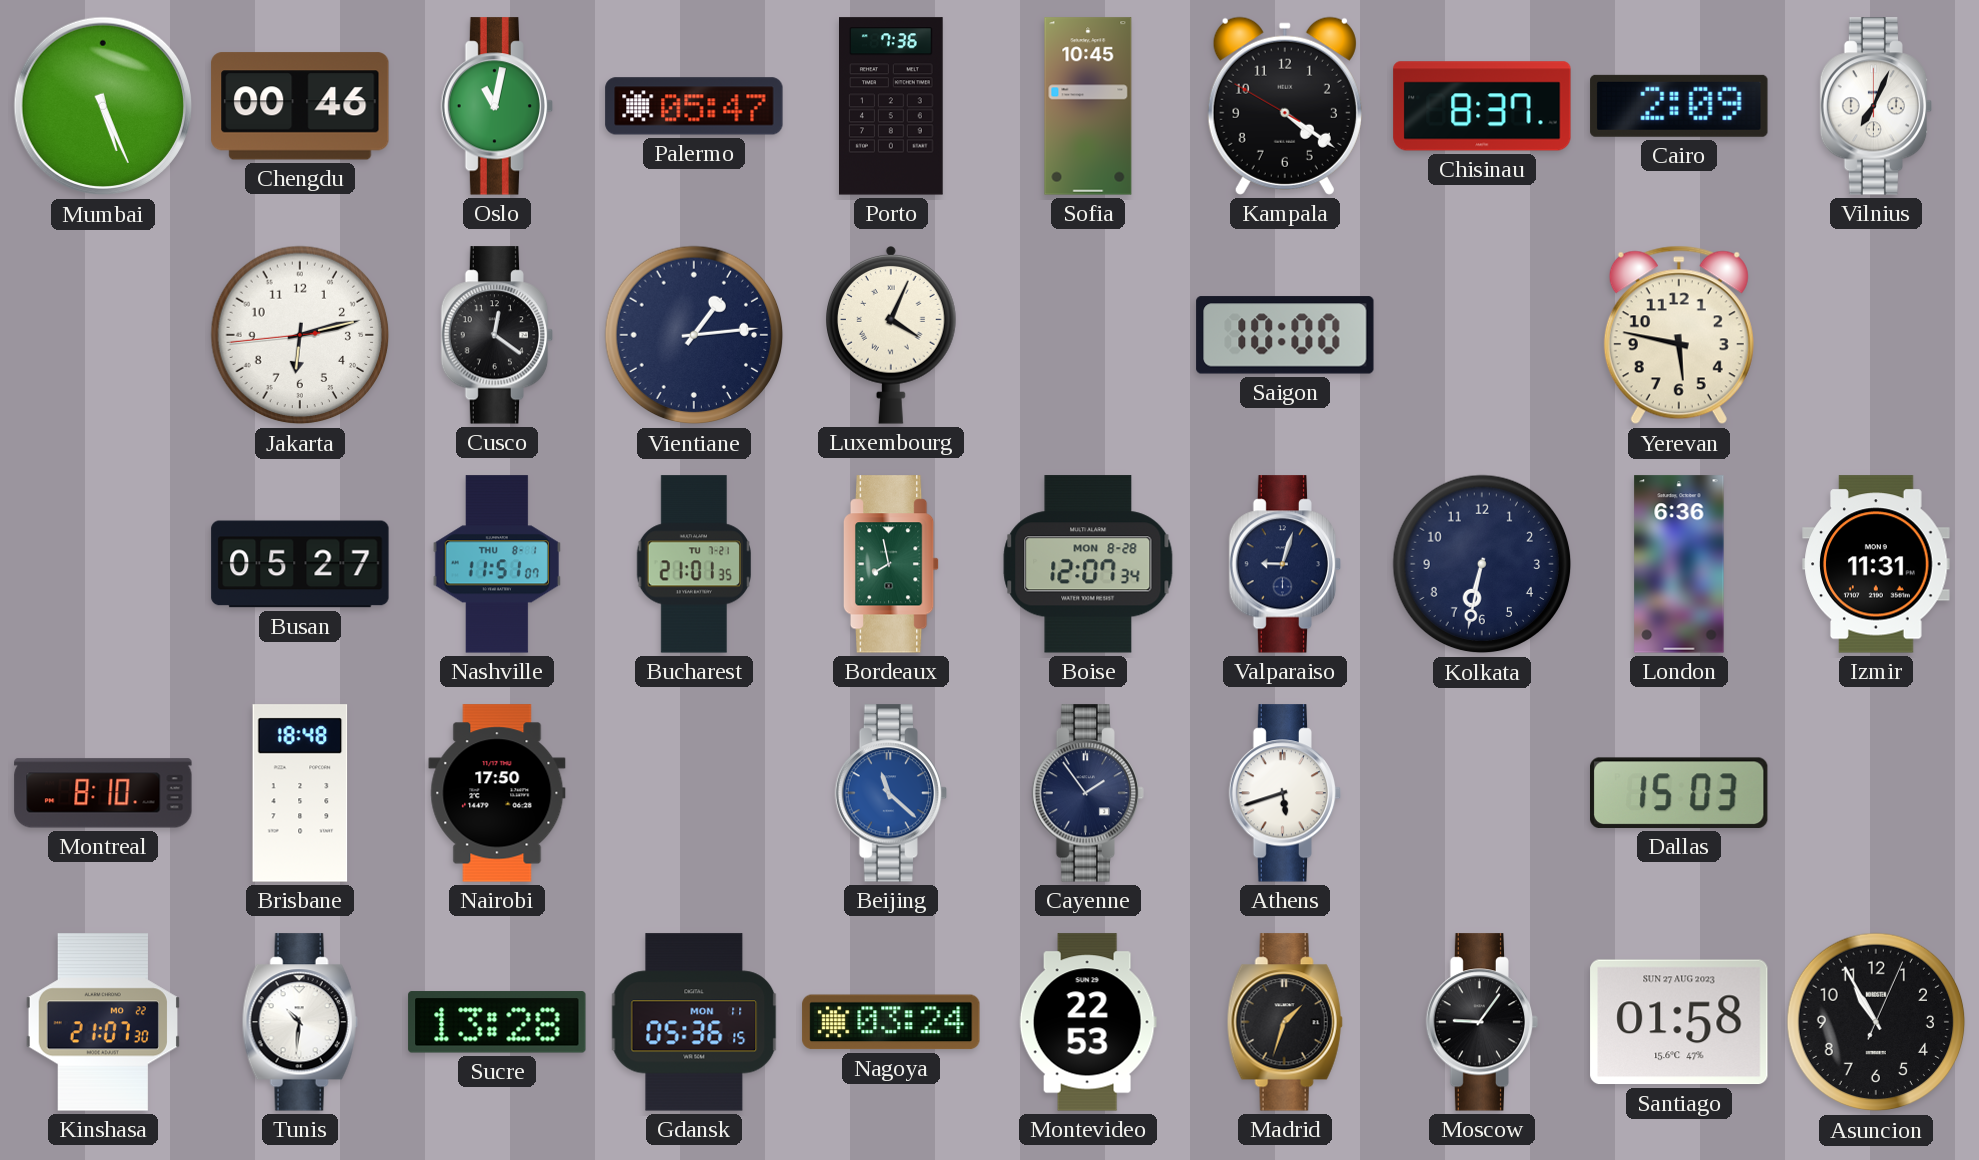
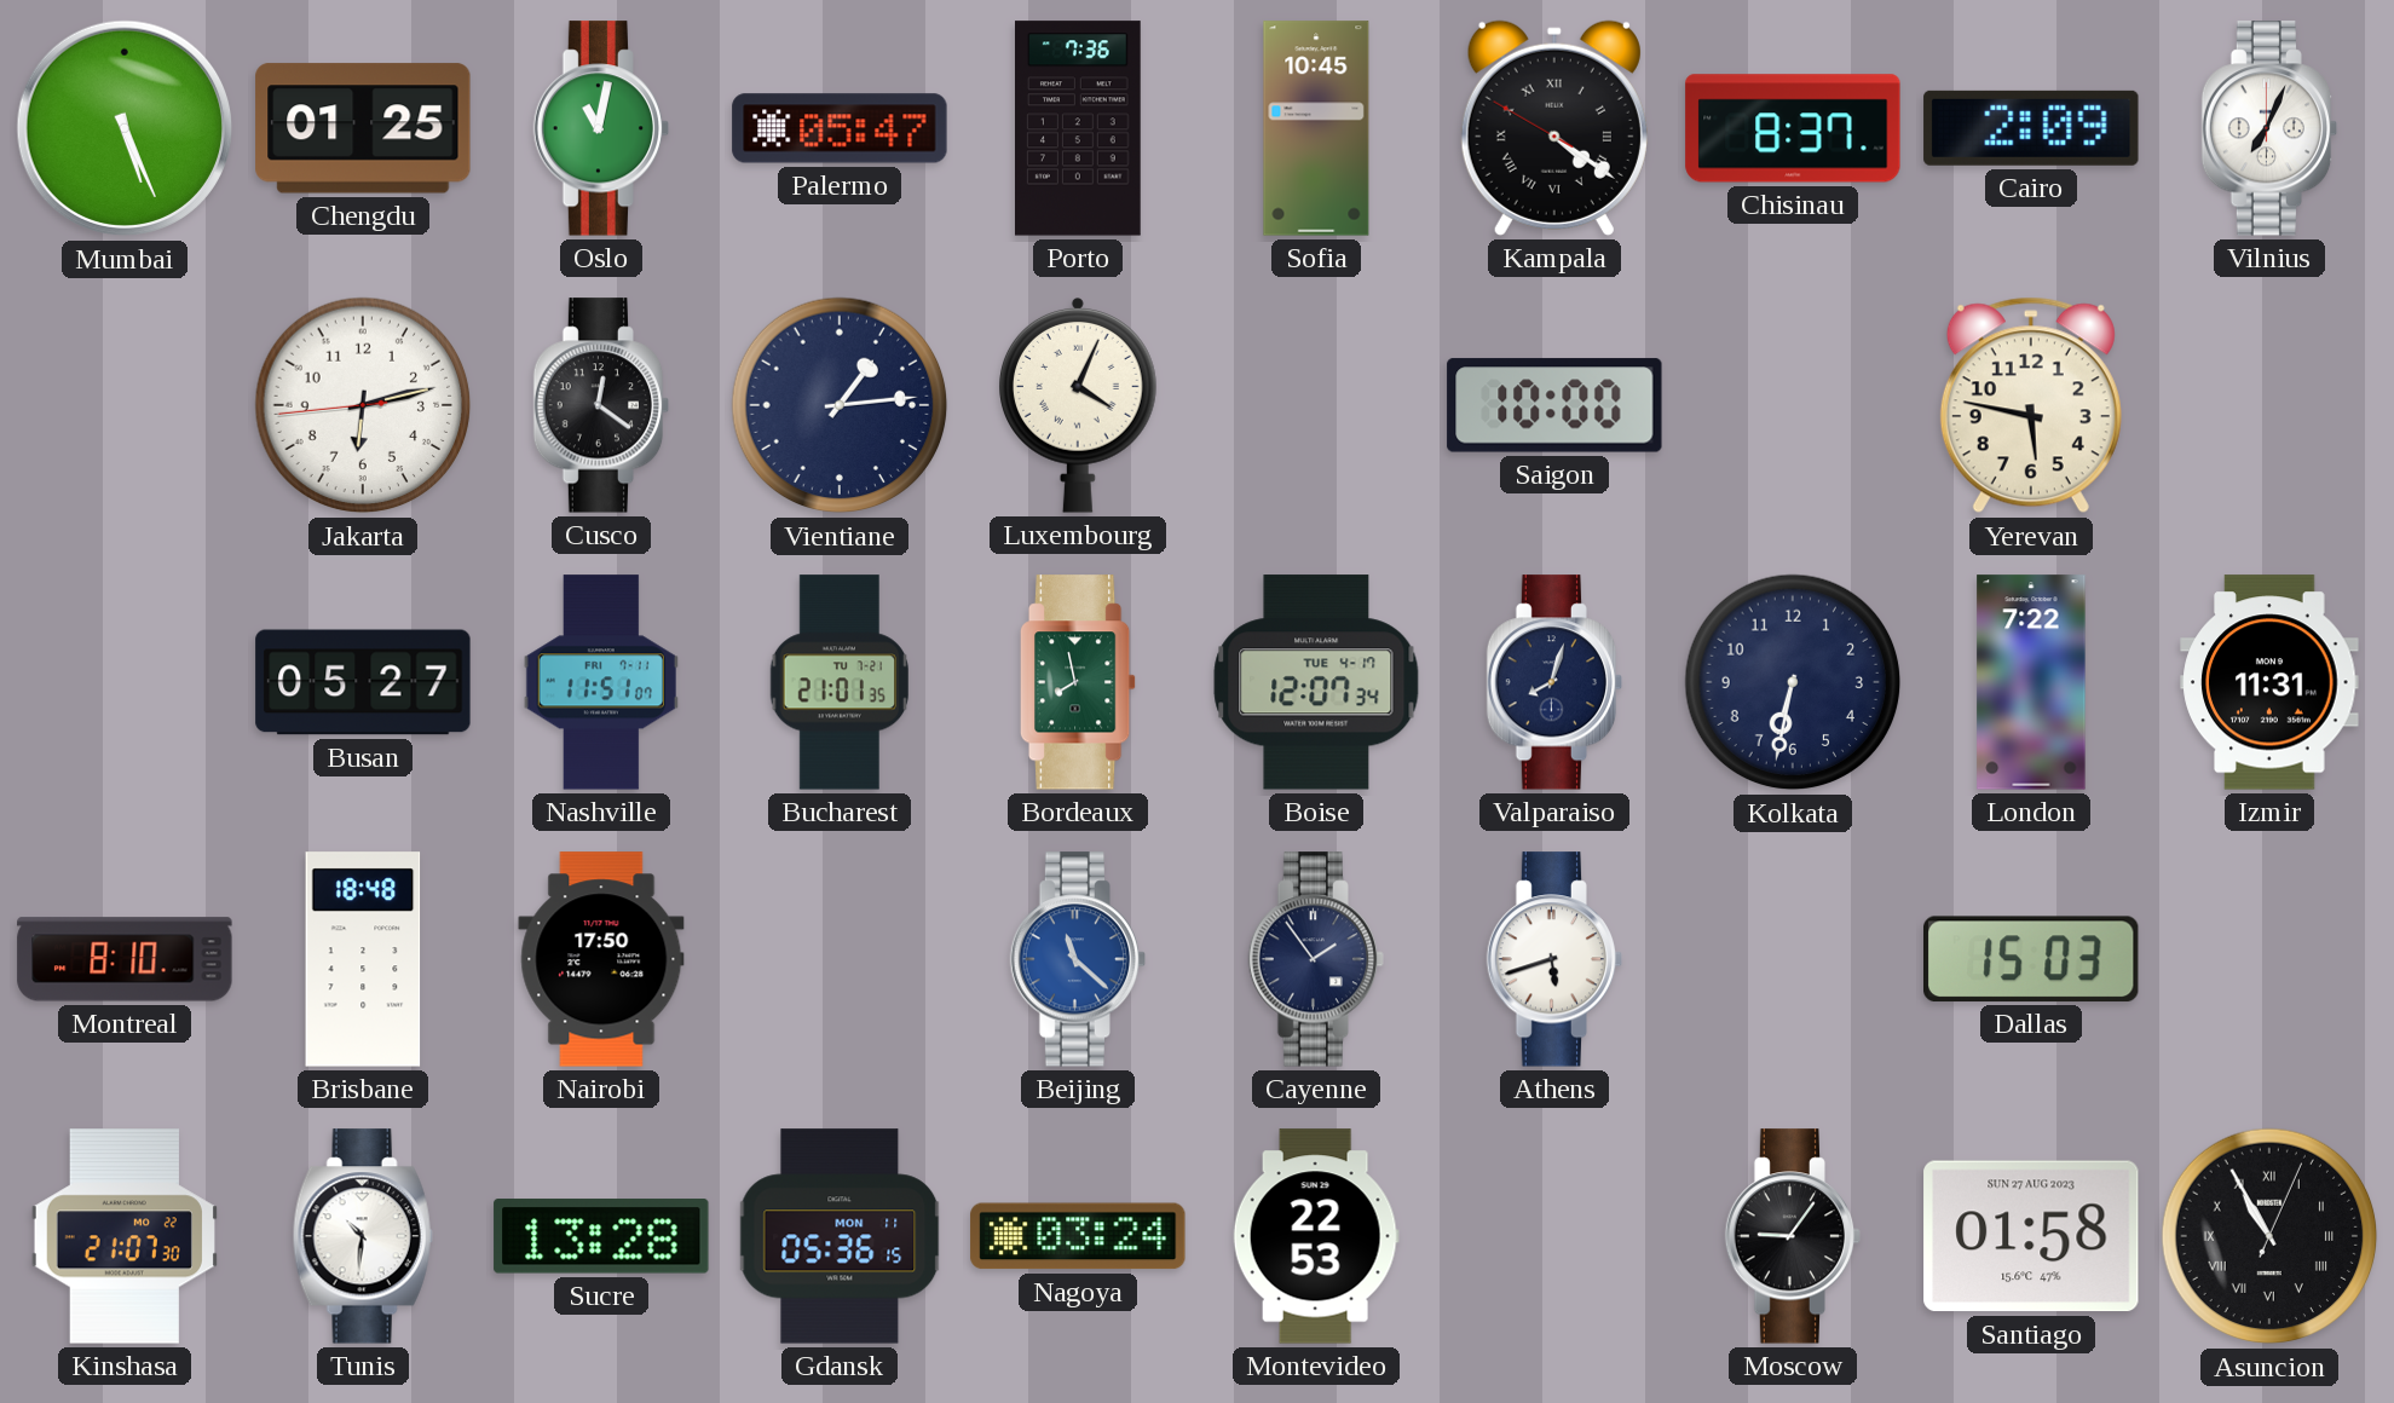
Chengdu: 00:46 -> 01:25 (363, 128)
Kampala numerals: Arabic -> Roman (1554, 128)
Nashville date: THU 8-1 -> FRI 7-11 (601, 682)
Boise date: MON 8-28 -> TUE 4-17 (1316, 682)
Valparaiso: 9:03 -> 8:03 (1554, 682)
London: 6:36 -> 7:22 (2031, 682)
Madrid: 1:33 -> none (1285, 1022)
Asuncion numerals: Arabic -> Roman (2269, 1236)
